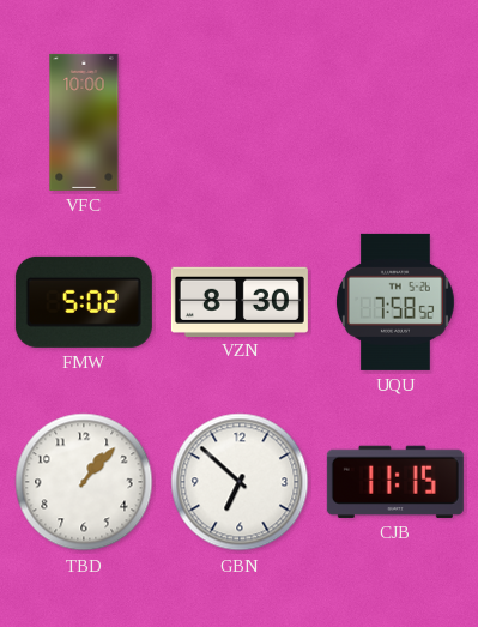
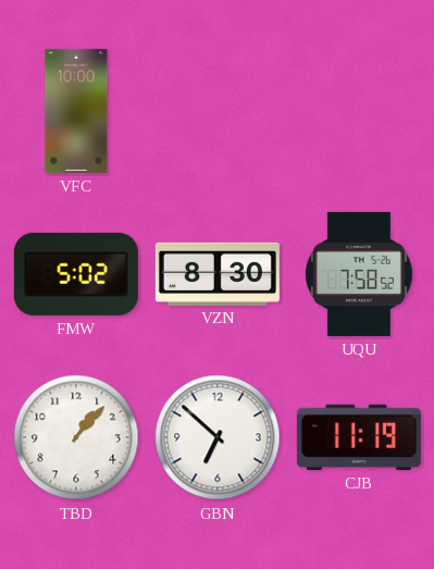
CJB: 11:15 -> 11:19 (359, 437)
